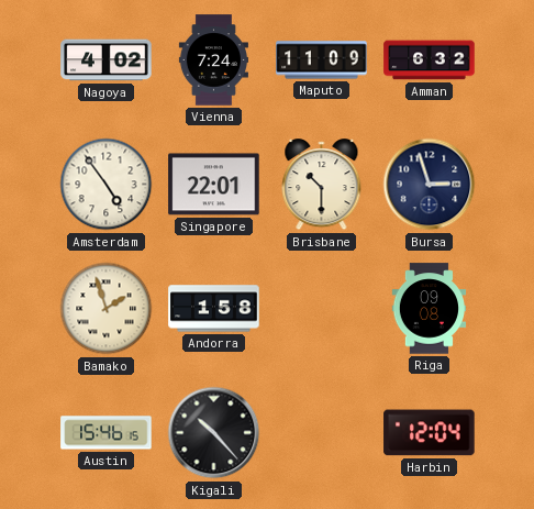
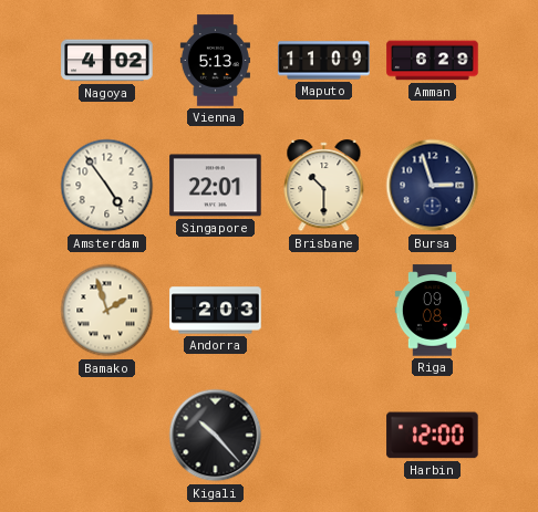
Vienna: 7:24 -> 5:13 (215, 61)
Amman: 6:32 -> 6:29 (433, 61)
Andorra: 1:58 -> 2:03 (216, 311)
Austin: 15:46 -> none (107, 433)
Harbin: 12:04 -> 12:00 (433, 436)
